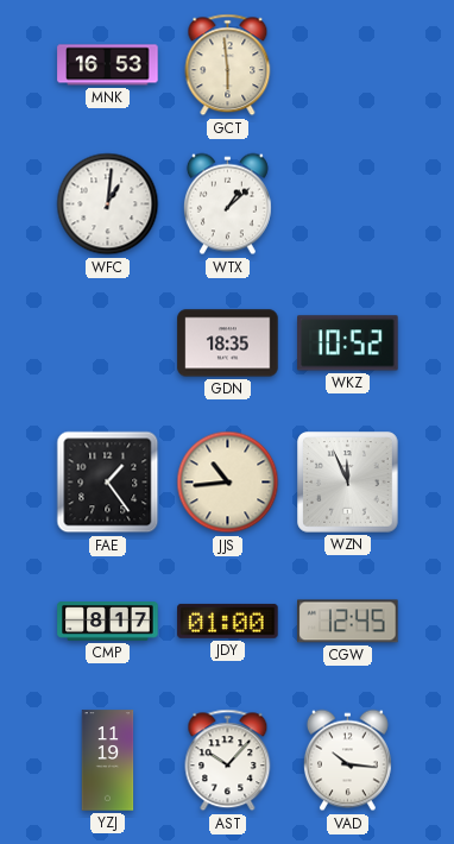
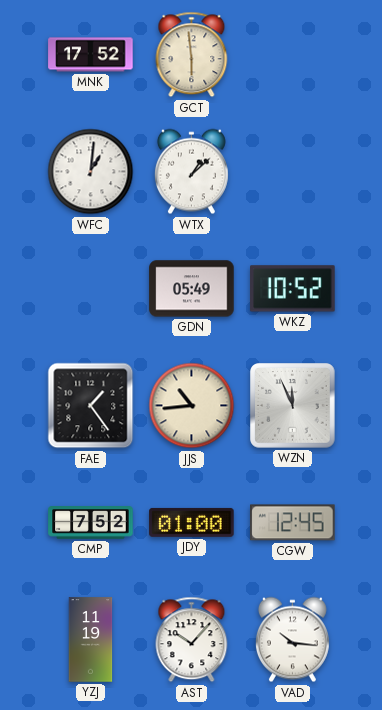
MNK: 16:53 -> 17:52 (91, 55)
GDN: 18:35 -> 05:49 (192, 289)
CMP: 8:17 -> 7:52 (91, 523)
